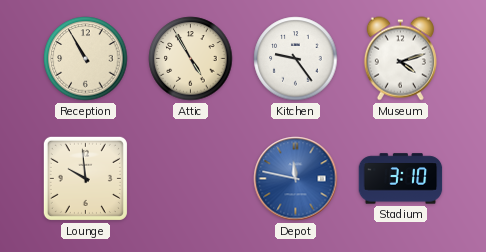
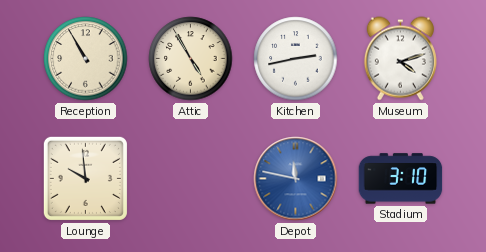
Kitchen: 9:24 -> 2:43 (296, 59)
